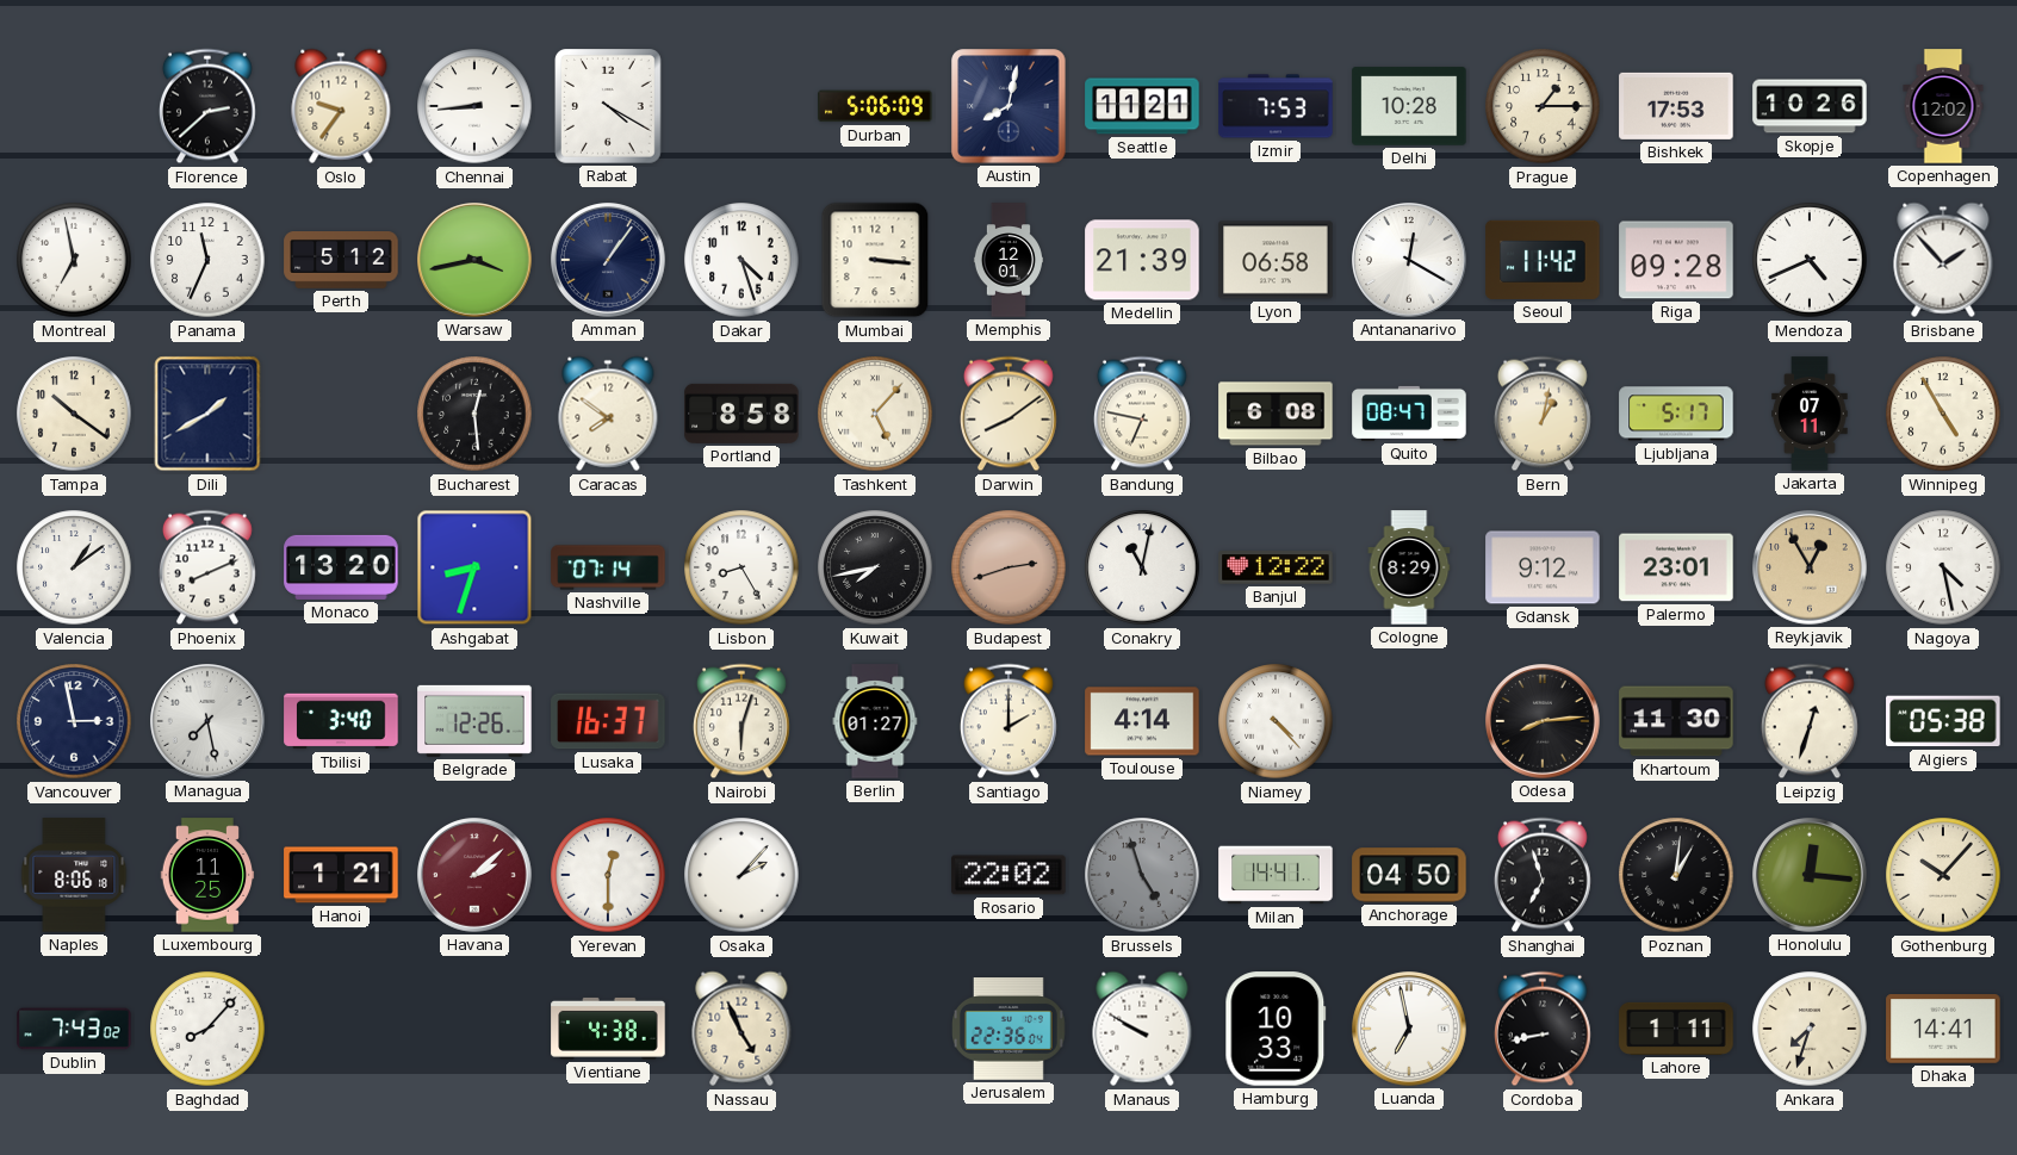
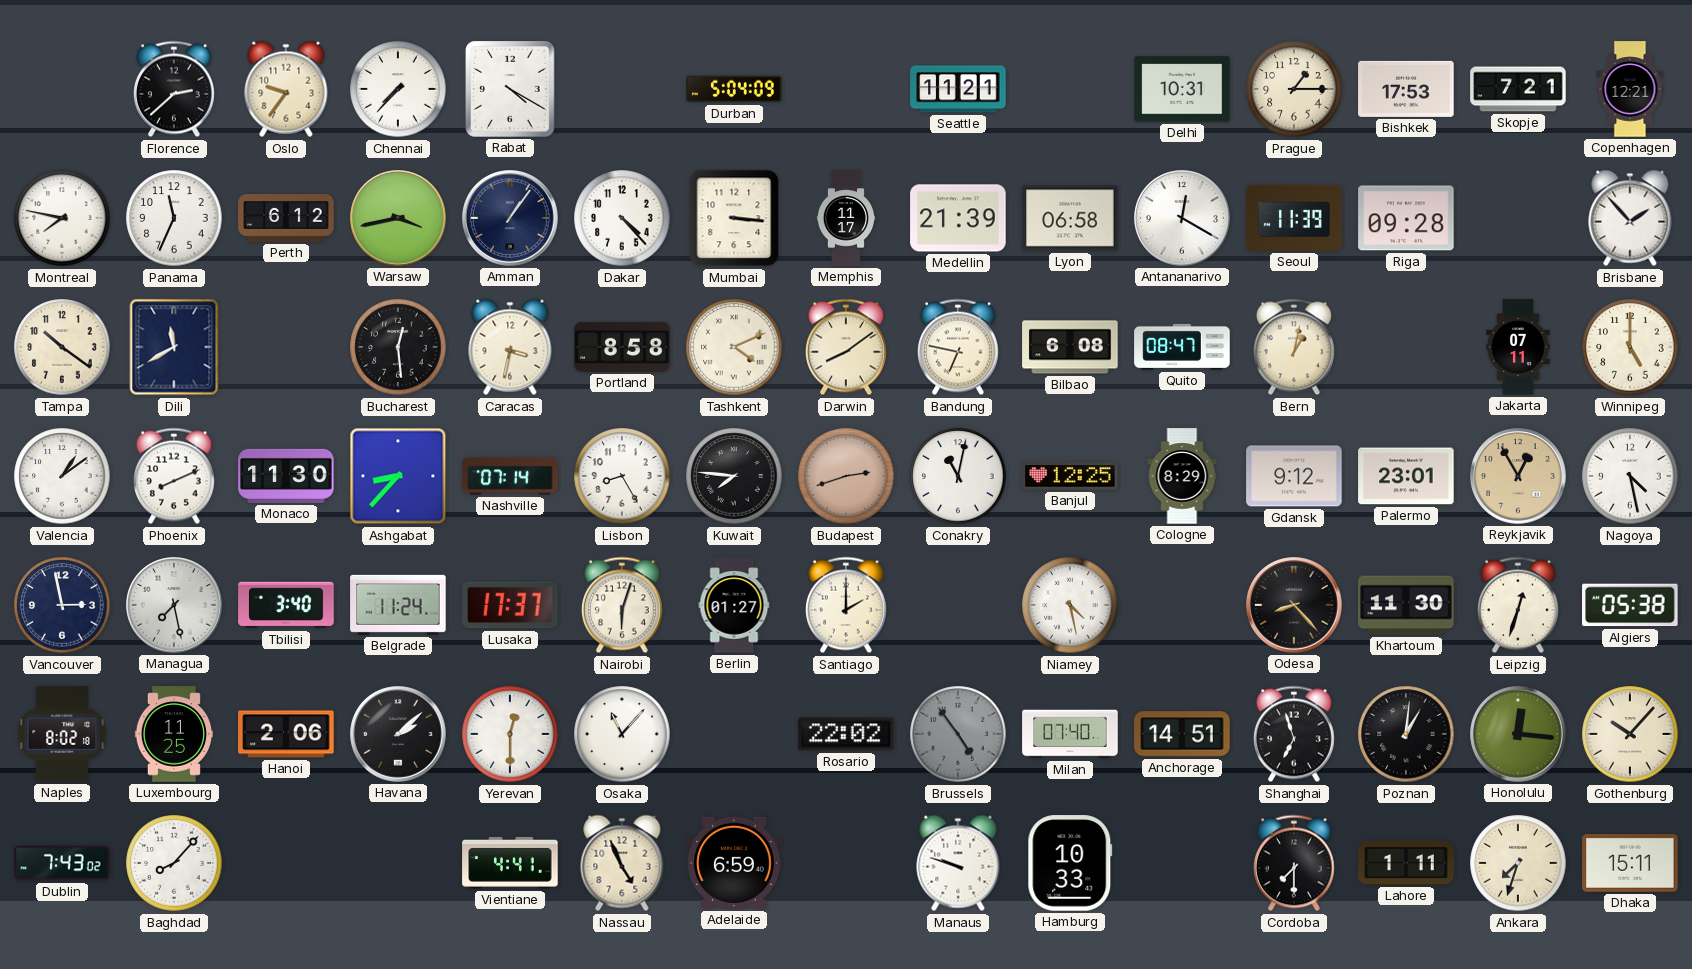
Chennai: 8:44 -> 7:37 (398, 89)
Durban: 5:06 -> 5:04 (734, 89)
Austin: 8:02 -> none (1009, 106)
Izmir: 7:53 -> none (1276, 106)
Delhi: 10:28 -> 10:31 (1182, 89)
Skopje: 10:26 -> 7:21 (1518, 89)
Copenhagen: 12:02 -> 12:21 (1630, 89)
Montreal: 6:58 -> 7:47 (62, 218)
Perth: 5:12 -> 6:12 (286, 219)
Dakar: 4:27 -> 4:23 (622, 218)
Memphis: 12:01 -> 11:17 (845, 218)
Seoul: 11:42 -> 11:39 (1294, 218)
Mendoza: 4:41 -> none (1810, 260)
Dili: 1:40 -> 11:40 (174, 347)
Caracas: 7:51 -> 3:32 (510, 347)
Tashkent: 5:07 -> 4:11 (734, 347)
Ljubljana: 5:17 -> none (1676, 414)
Winnipeg: 4:55 -> 5:00 (1630, 347)
Monaco: 13:20 -> 11:30 (286, 476)
Ashgabat: 8:33 -> 8:37 (398, 476)
Kuwait: 7:43 -> 7:46 (734, 476)
Banjul: 12:22 -> 12:25 (1070, 476)
Belgrade: 12:26 -> 11:24 (398, 605)
Lusaka: 16:37 -> 17:37 (510, 605)
Toulouse: 4:14 -> none (1142, 721)
Niamey: 4:23 -> 4:28 (1070, 605)
Odesa: 8:14 -> 8:23 (1294, 605)
Naples: 8:06 -> 8:02 (62, 734)
Hanoi: 1:21 -> 2:06 (286, 734)
Havana dial: burgundy -> black (398, 734)
Osaka: 2:07 -> 11:07 (622, 734)
Brussels: 4:57 -> 4:54 (958, 734)
Milan: 14:41 -> 07:40 (1070, 734)
Anchorage: 04:50 -> 14:51 (1182, 734)
Vientiane: 4:38 -> 4:41 (510, 863)
Adelaide: none -> 6:59 (734, 863)
Jerusalem: 22:36 -> none (1010, 1030)
Manaus: 9:50 -> 9:48 (958, 863)
Luanda: 6:58 -> none (1409, 1029)
Cordoba: 8:43 -> 7:30 (1294, 863)
Dhaka: 14:41 -> 15:11 (1630, 864)
